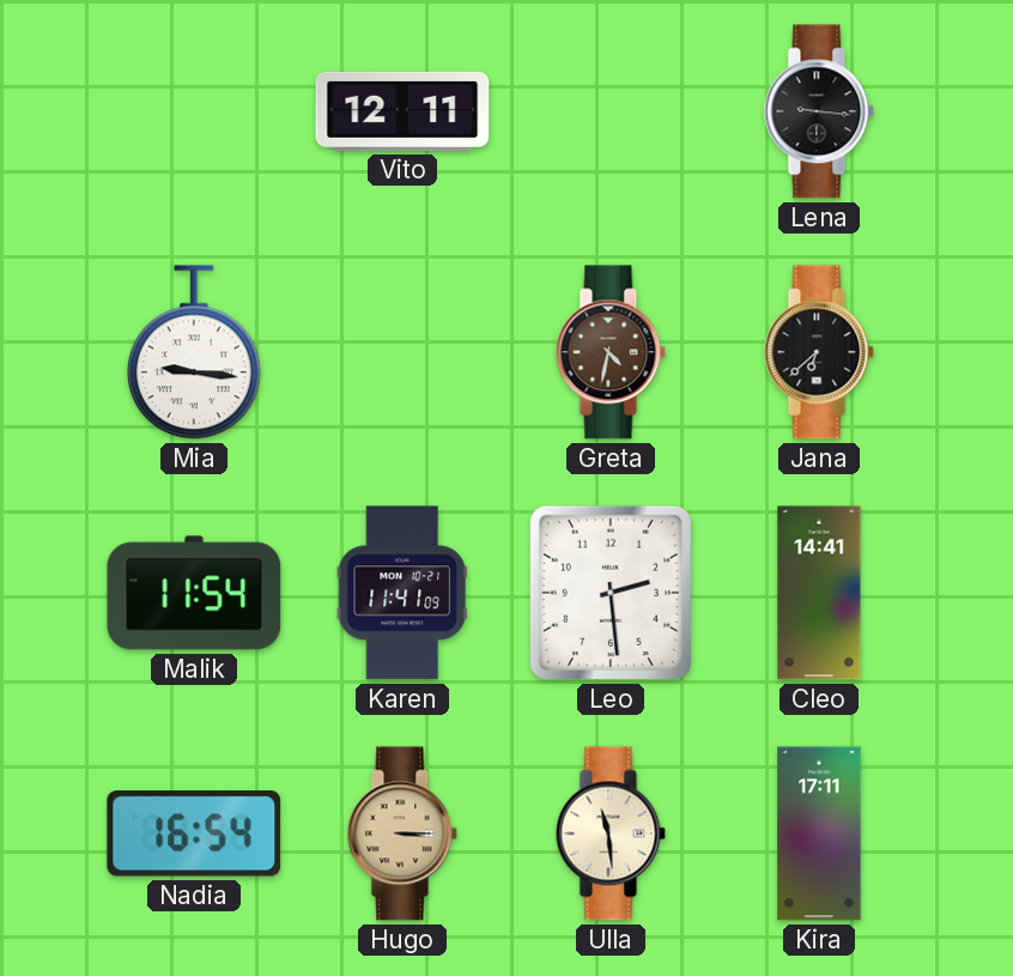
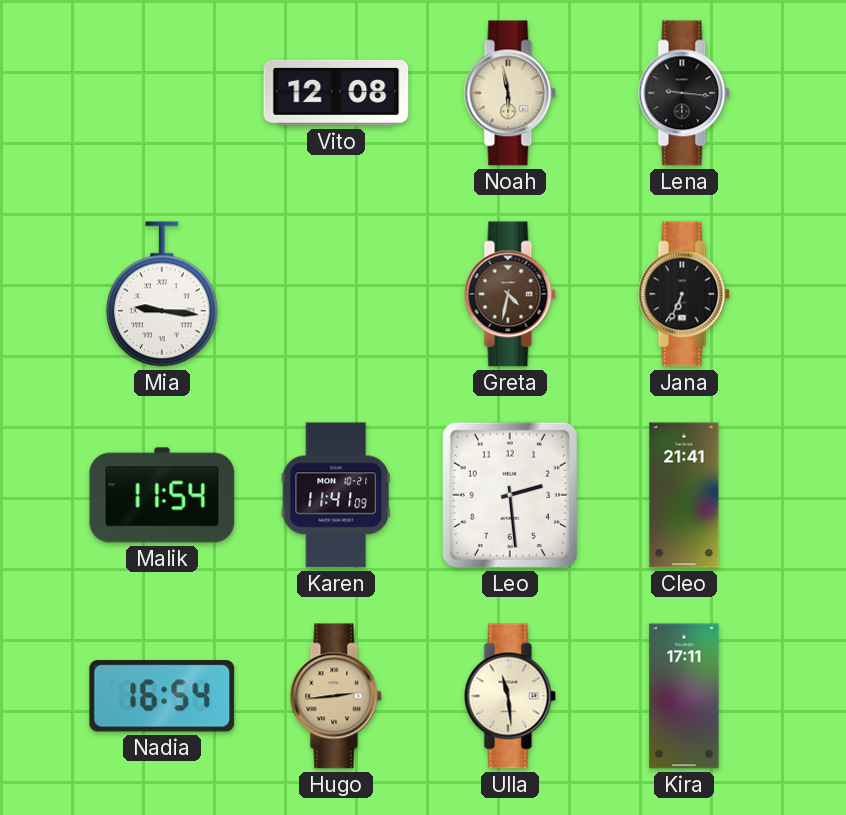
Vito: 12:11 -> 12:08 (336, 93)
Noah: none -> 5:58 (510, 93)
Jana: 6:38 -> 6:34 (684, 294)
Cleo: 14:41 -> 21:41 (684, 495)
Hugo: 3:15 -> 2:44 (336, 696)
